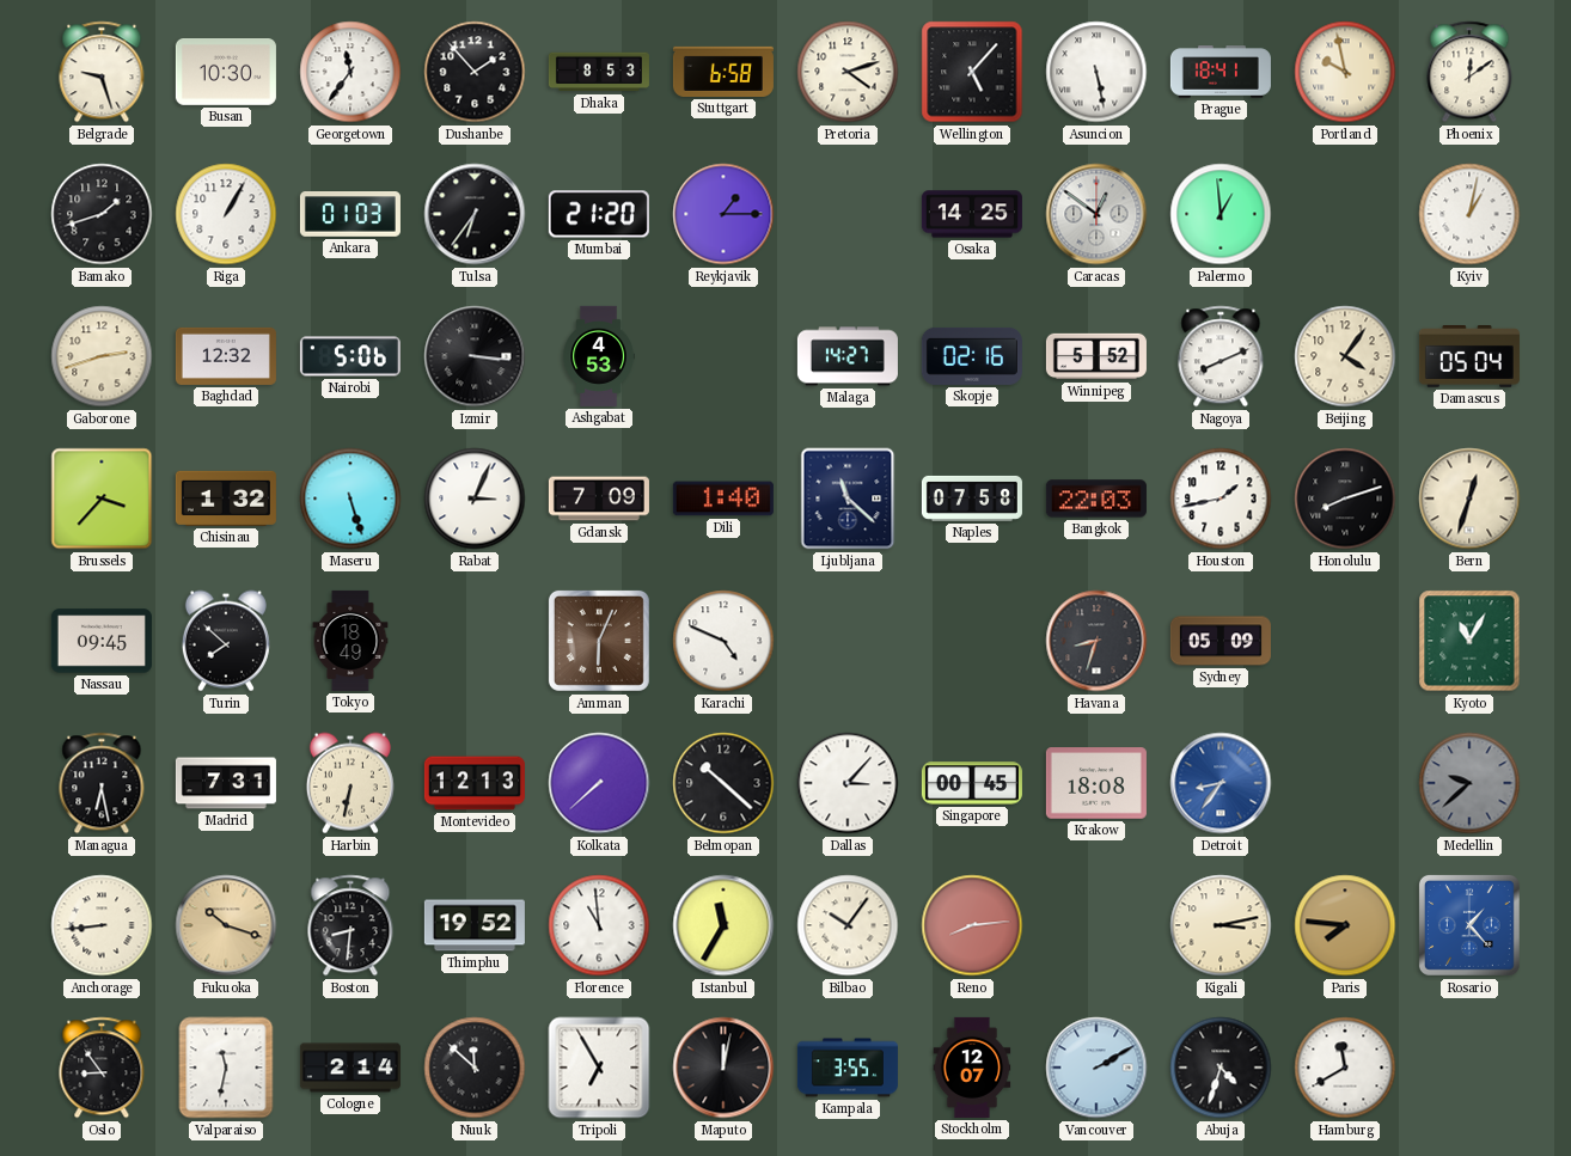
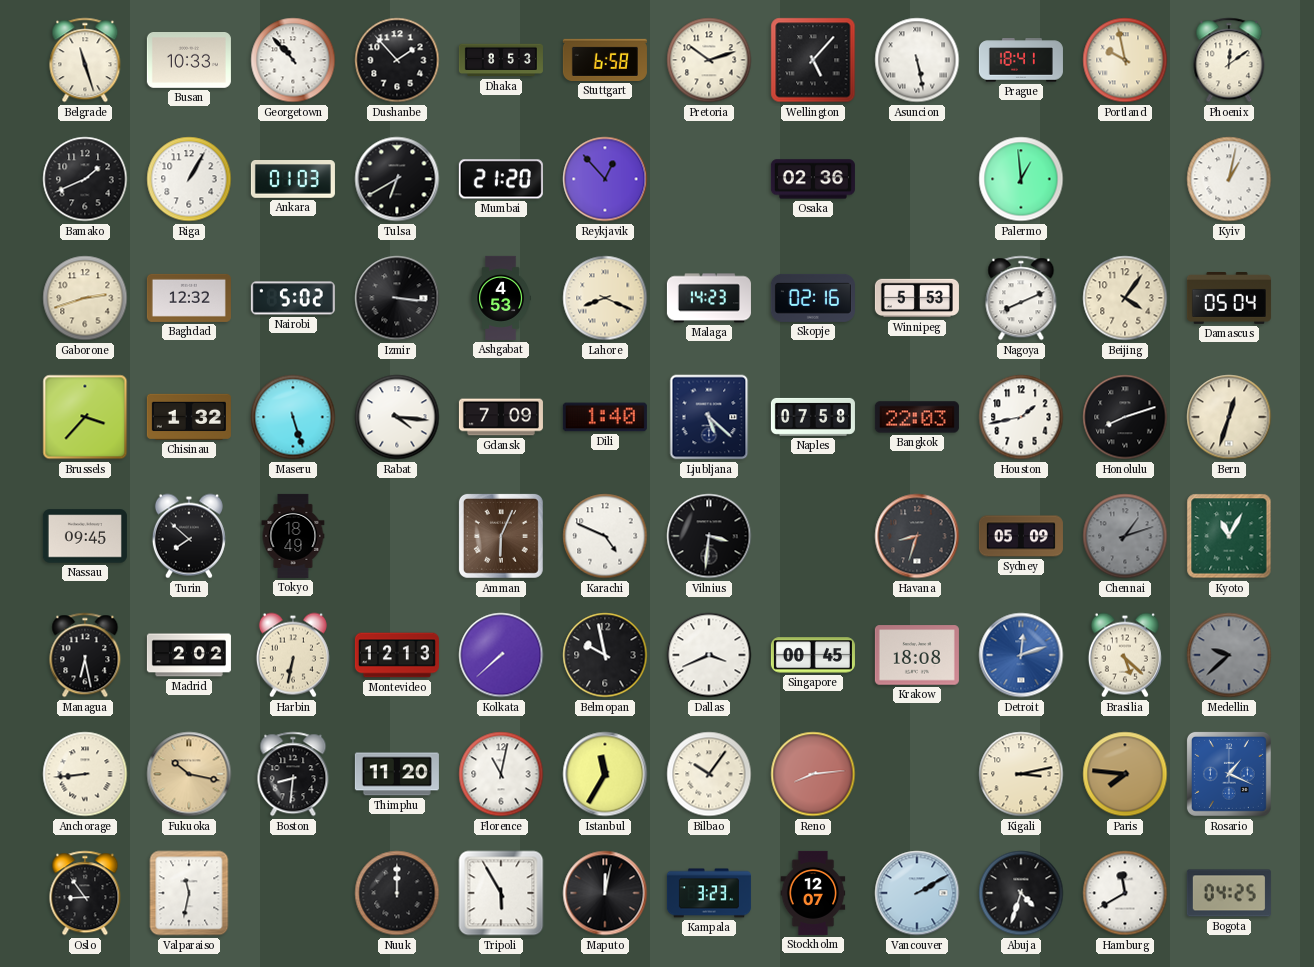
Belgrade: 9:27 -> 11:27 (85, 60)
Busan: 10:30 -> 10:33 (189, 61)
Georgetown: 11:36 -> 10:53 (293, 60)
Pretoria: 4:12 -> 10:12 (709, 60)
Bamako: 1:42 -> 1:41 (85, 179)
Tulsa: 6:36 -> 6:40 (397, 179)
Reykjavik: 1:15 -> 12:53 (605, 179)
Osaka: 14:25 -> 02:36 (813, 179)
Caracas: 12:51 -> none (1096, 214)
Nairobi: 5:06 -> 5:02 (293, 298)
Lahore: none -> 8:19 (605, 298)
Malaga: 14:27 -> 14:23 (709, 298)
Winnipeg: 5:52 -> 5:53 (917, 298)
Rabat: 3:04 -> 4:16 (397, 417)
Ljubljana: 11:22 -> 5:22 (709, 417)
Vilnius: none -> 3:31 (709, 536)
Chennai: none -> 1:12 (1125, 536)
Madrid: 7:31 -> 2:02 (189, 655)
Belmopan: 10:22 -> 9:58 (605, 655)
Dallas: 3:07 -> 3:41 (709, 655)
Detroit: 8:36 -> 12:12 (1021, 655)
Brasilia: none -> 5:22 (1125, 655)
Fukuoka: 10:18 -> 10:17 (189, 774)
Thimphu: 19:52 -> 11:20 (397, 774)
Florence: 10:59 -> 11:02 (501, 774)
Rosario: 1:23 -> 1:19 (1229, 774)
Cologne: 2:14 -> none (350, 1068)
Nuuk: 11:52 -> 12:00 (397, 893)
Tripoli: 6:55 -> 5:55 (501, 893)
Kampala: 3:55 -> 3:23 (709, 893)
Bogota: none -> 04:25 (1229, 893)
